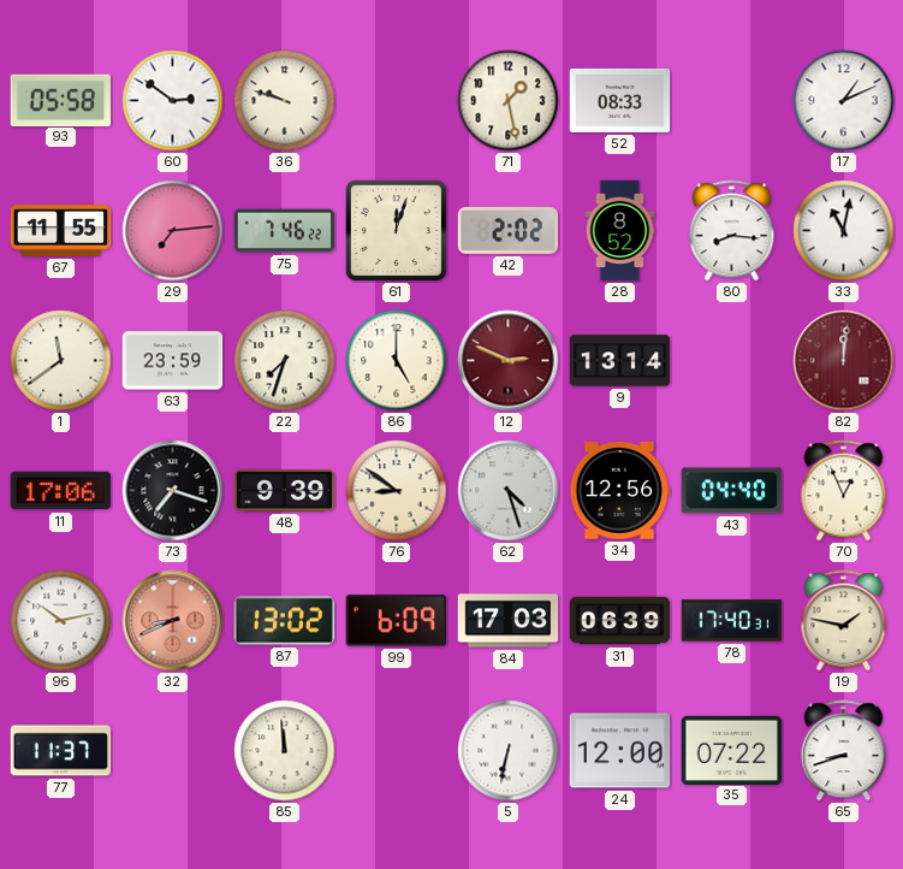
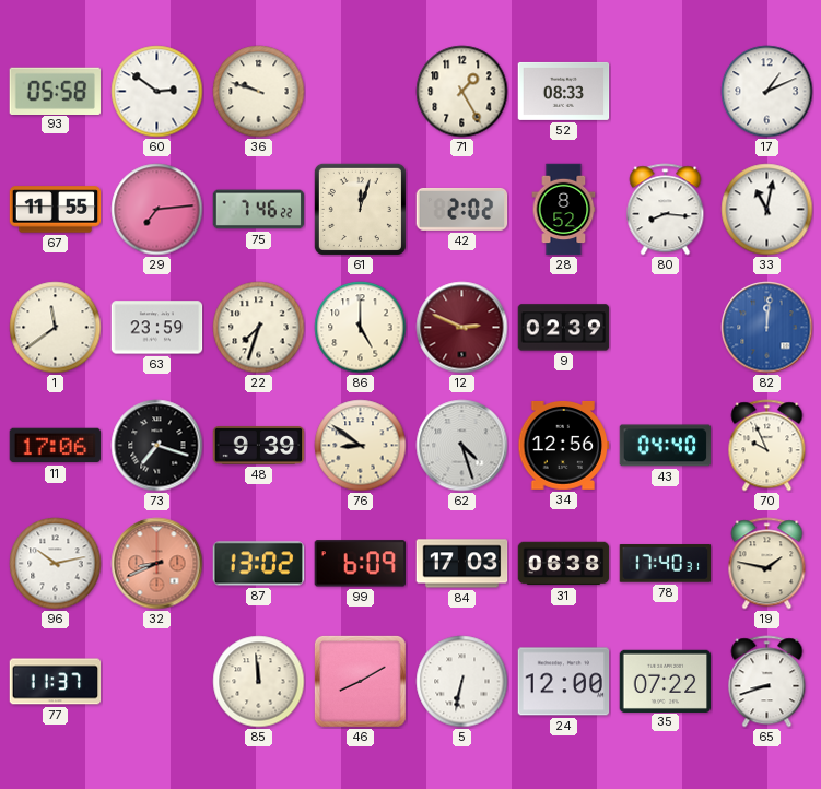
71: 1:28 -> 1:25 (462, 92)
9: 13:14 -> 02:39 (564, 328)
82 dial: burgundy -> blue (767, 328)
70: 12:56 -> 9:56 (767, 446)
31: 06:39 -> 06:38 (564, 564)
46: none -> 8:10 (360, 681)
